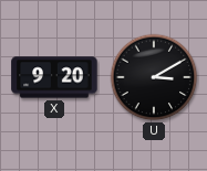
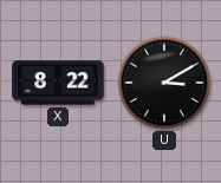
X: 9:20 -> 8:22 (58, 83)
